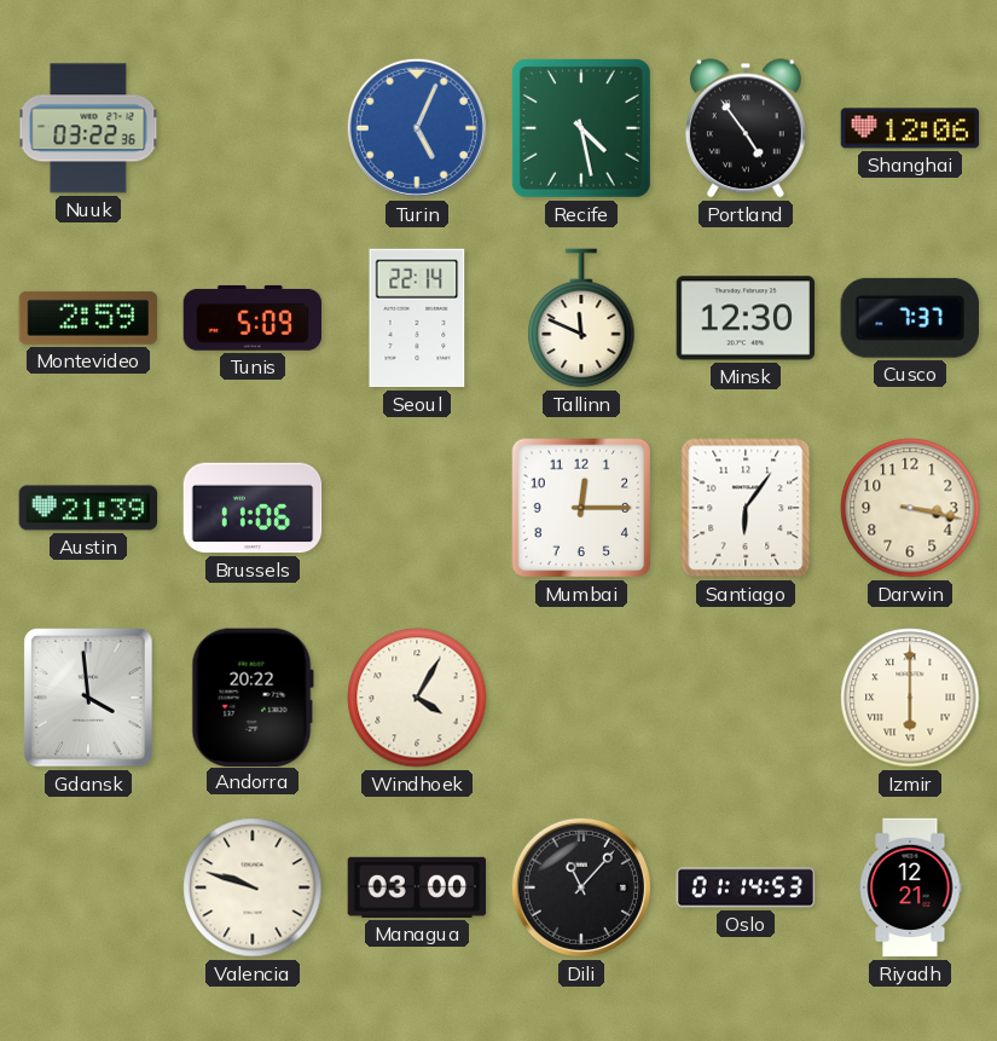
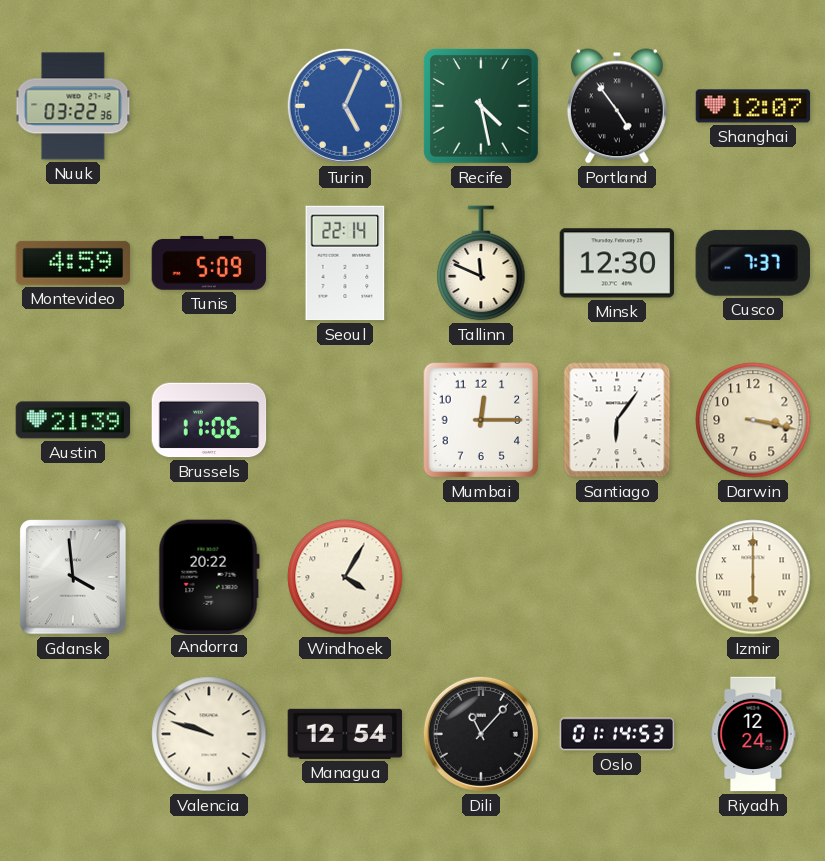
Shanghai: 12:06 -> 12:07 (753, 106)
Montevideo: 2:59 -> 4:59 (73, 263)
Managua: 03:00 -> 12:54 (345, 734)
Riyadh: 12:21 -> 12:24 (753, 734)
